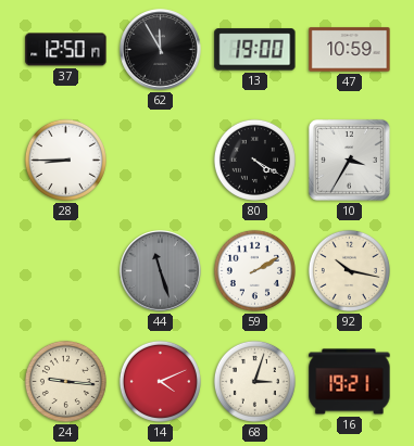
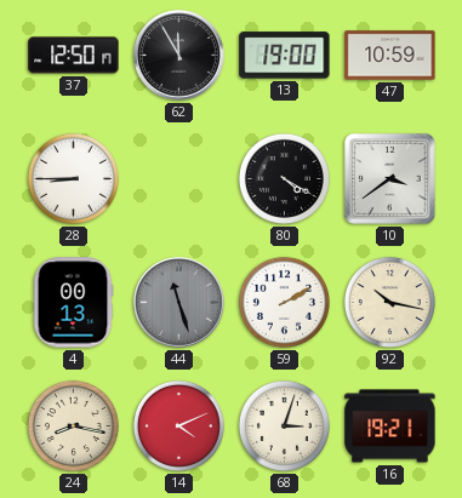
10: 3:35 -> 3:39 (390, 179)
4: none -> 00:13 (73, 303)
24: 9:16 -> 8:17 (73, 425)
